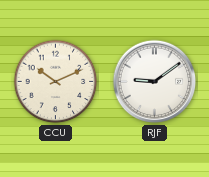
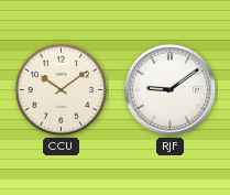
CCU: 10:11 -> 10:09 (62, 90)
